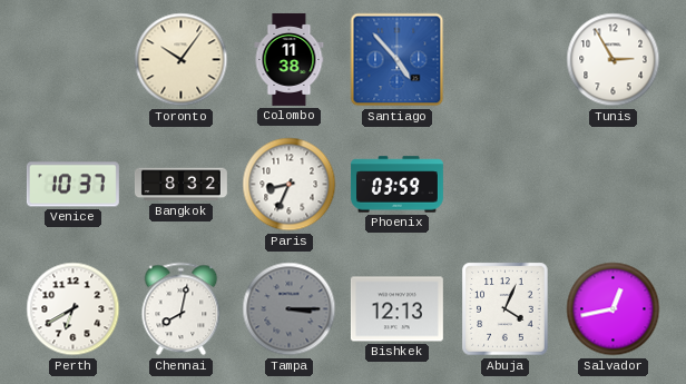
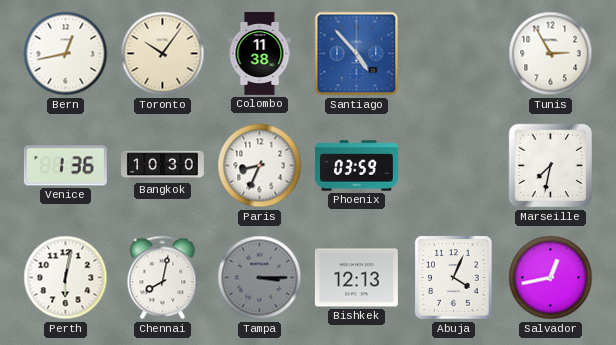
Bern: none -> 12:43 (66, 54)
Venice: 10:37 -> 1:36 (65, 166)
Bangkok: 8:32 -> 10:30 (162, 166)
Marseille: none -> 7:32 (551, 166)
Perth: 6:40 -> 6:02 (66, 278)
